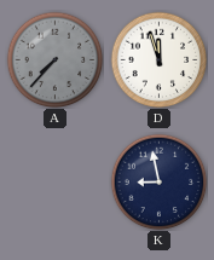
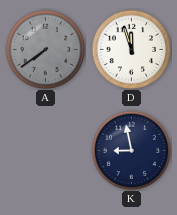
A: 7:37 -> 7:39 (45, 49)
